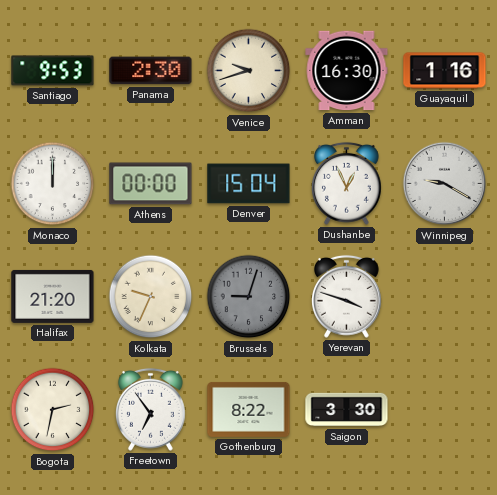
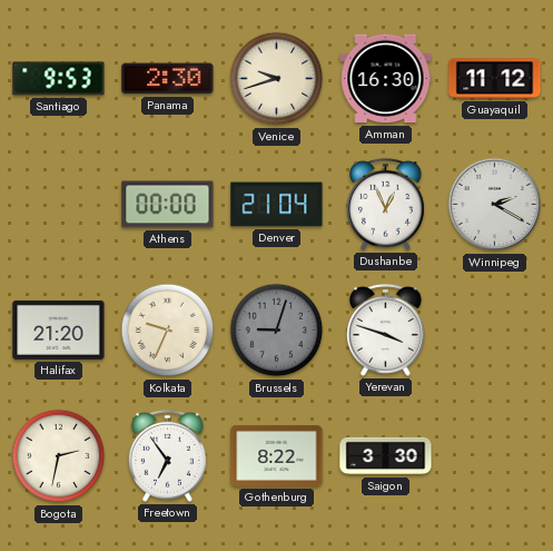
Guayaquil: 1:16 -> 11:12 (495, 79)
Monaco: 12:00 -> none (53, 184)
Denver: 15:04 -> 21:04 (277, 205)
Winnipeg: 9:20 -> 2:20 (495, 205)
